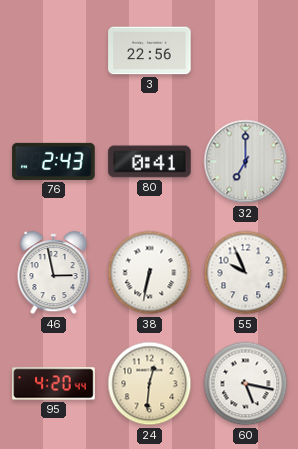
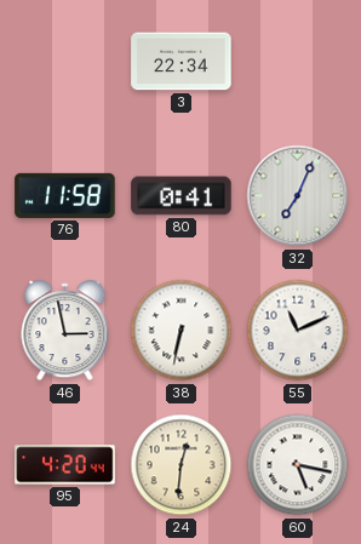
3: 22:56 -> 22:34 (182, 62)
76: 2:43 -> 11:58 (65, 195)
32: 7:00 -> 7:04 (298, 196)
55: 9:56 -> 11:11 (298, 331)
